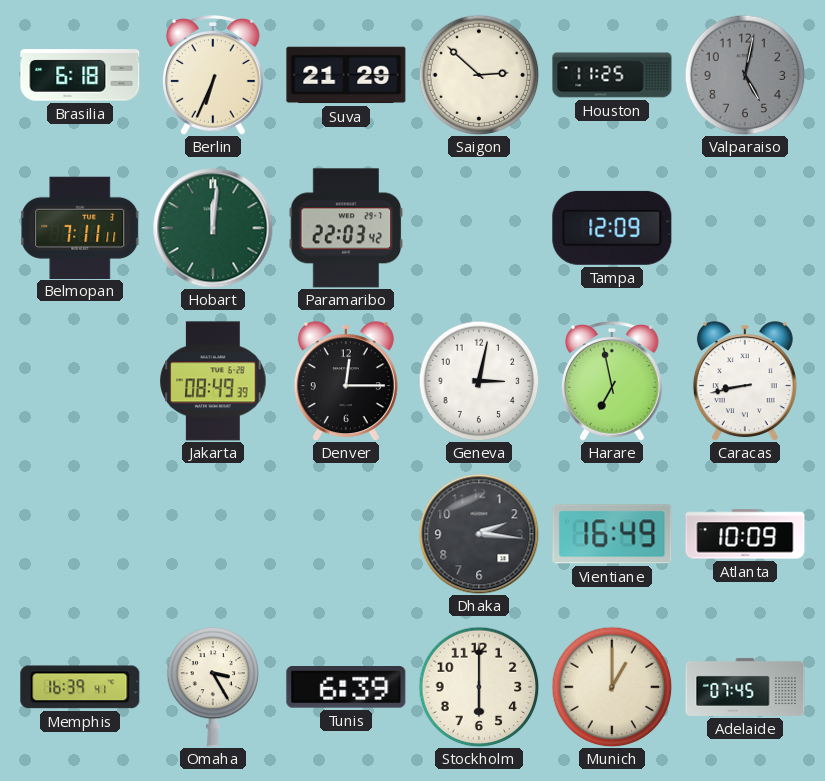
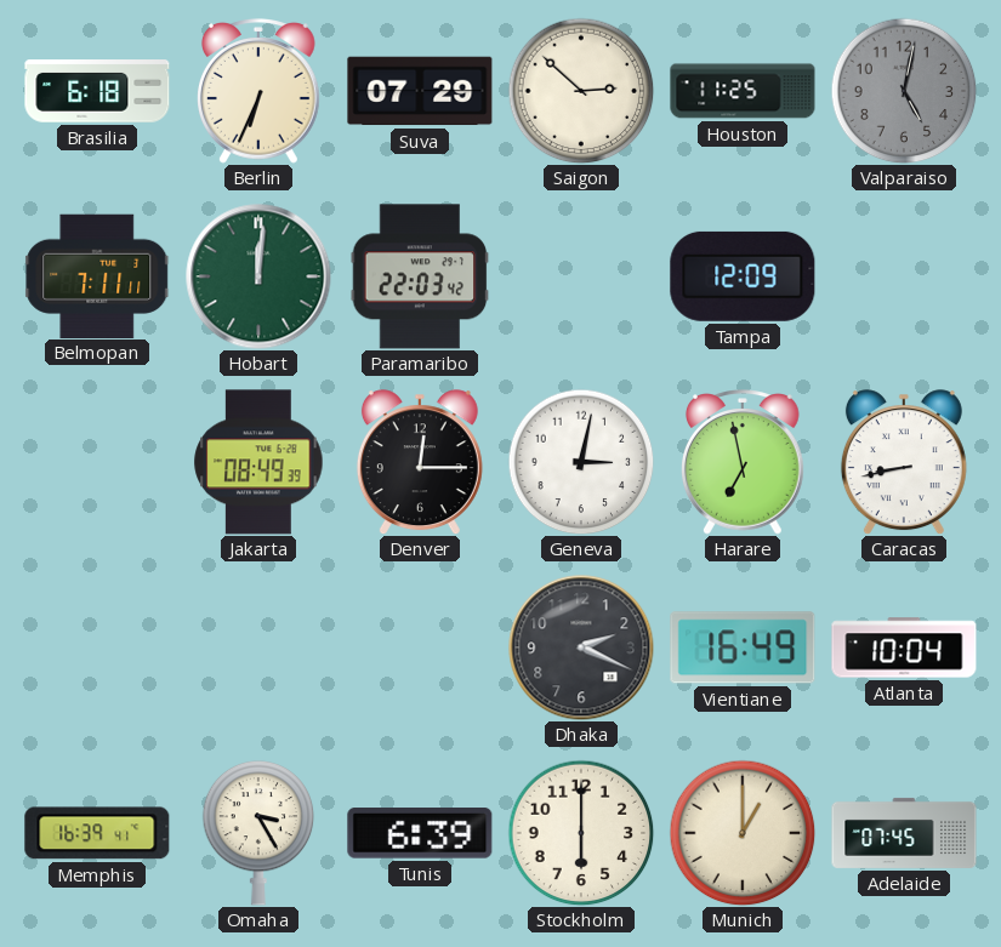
Suva: 21:29 -> 07:29 (420, 91)
Dhaka: 2:16 -> 2:19 (581, 648)
Atlanta: 10:09 -> 10:04 (904, 648)
